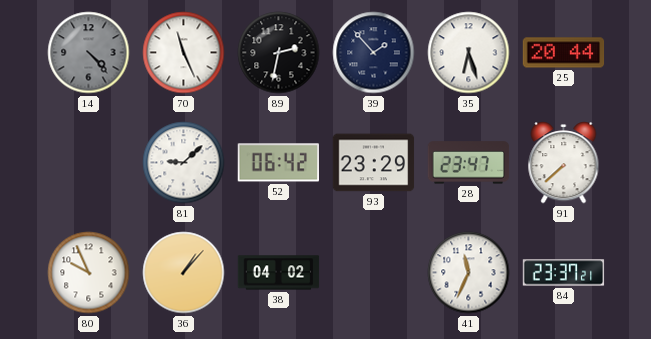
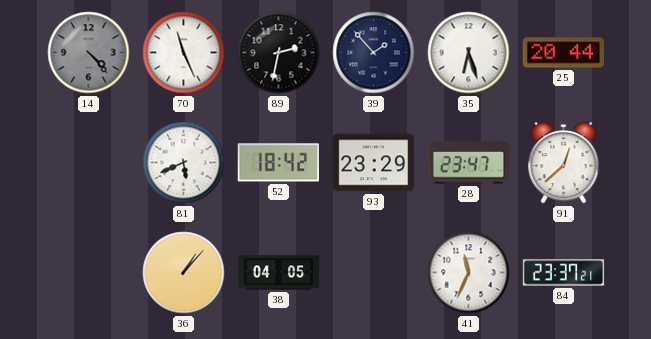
81: 9:08 -> 5:41 (184, 163)
52: 06:42 -> 18:42 (278, 163)
91: 7:38 -> 12:38 (564, 163)
80: 9:56 -> none (89, 273)
38: 04:02 -> 04:05 (279, 273)
